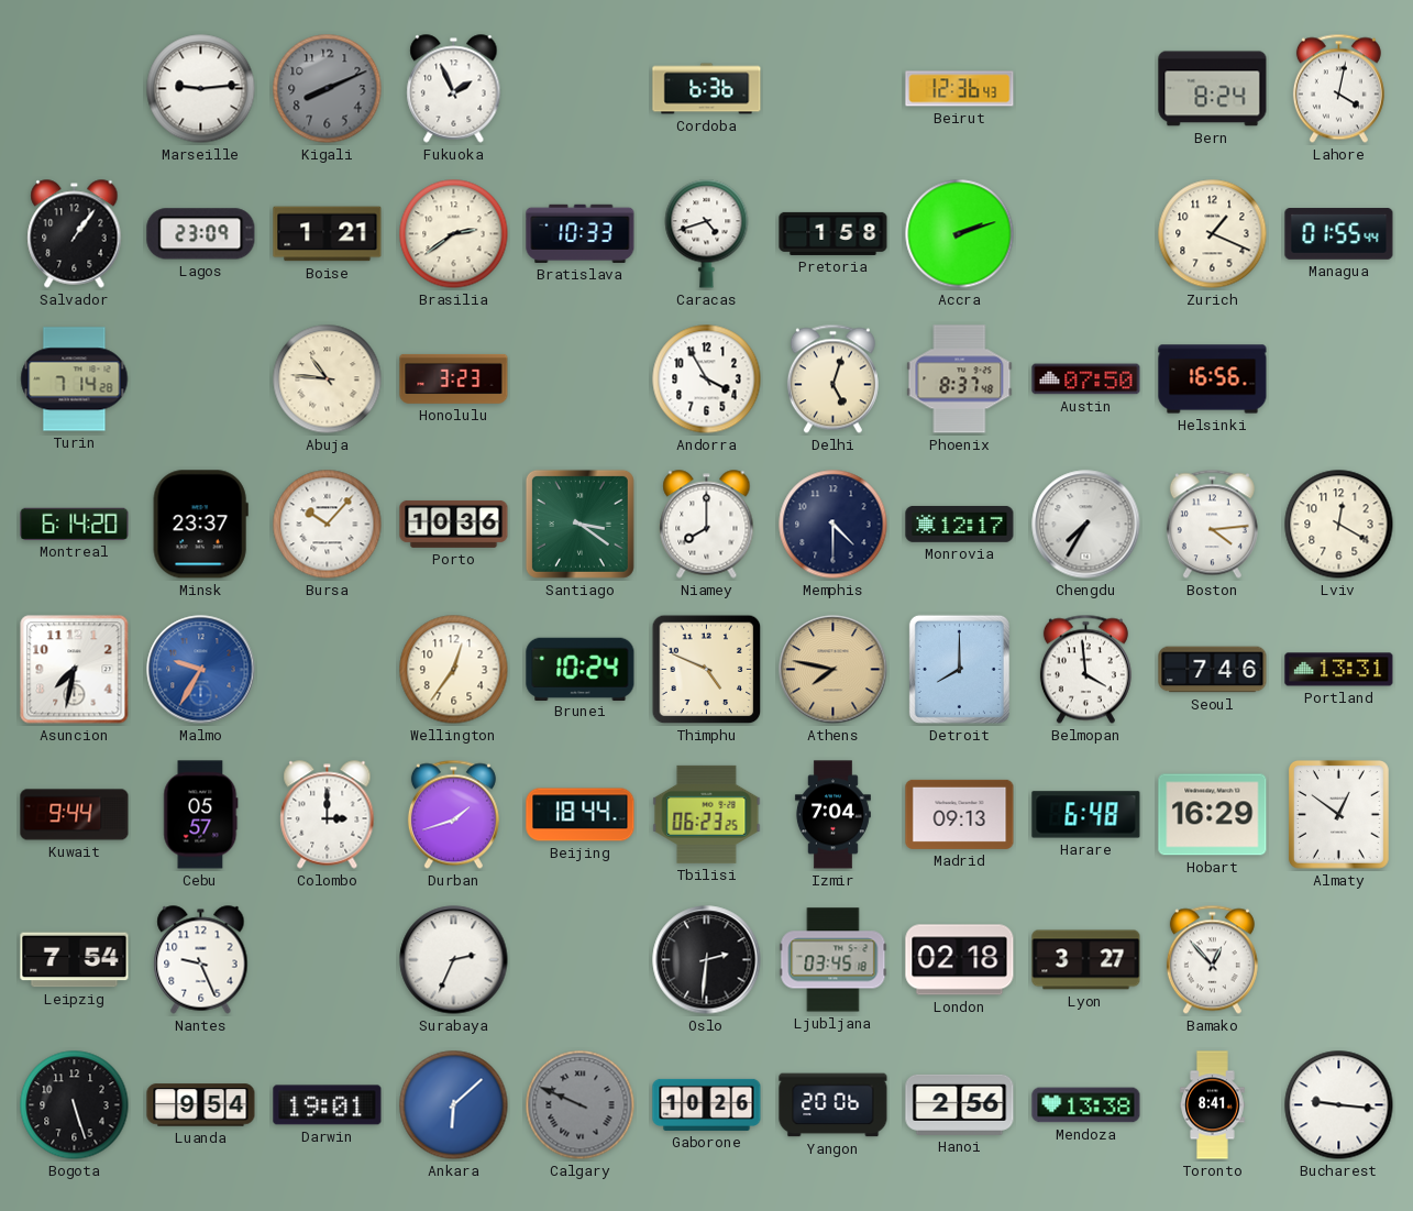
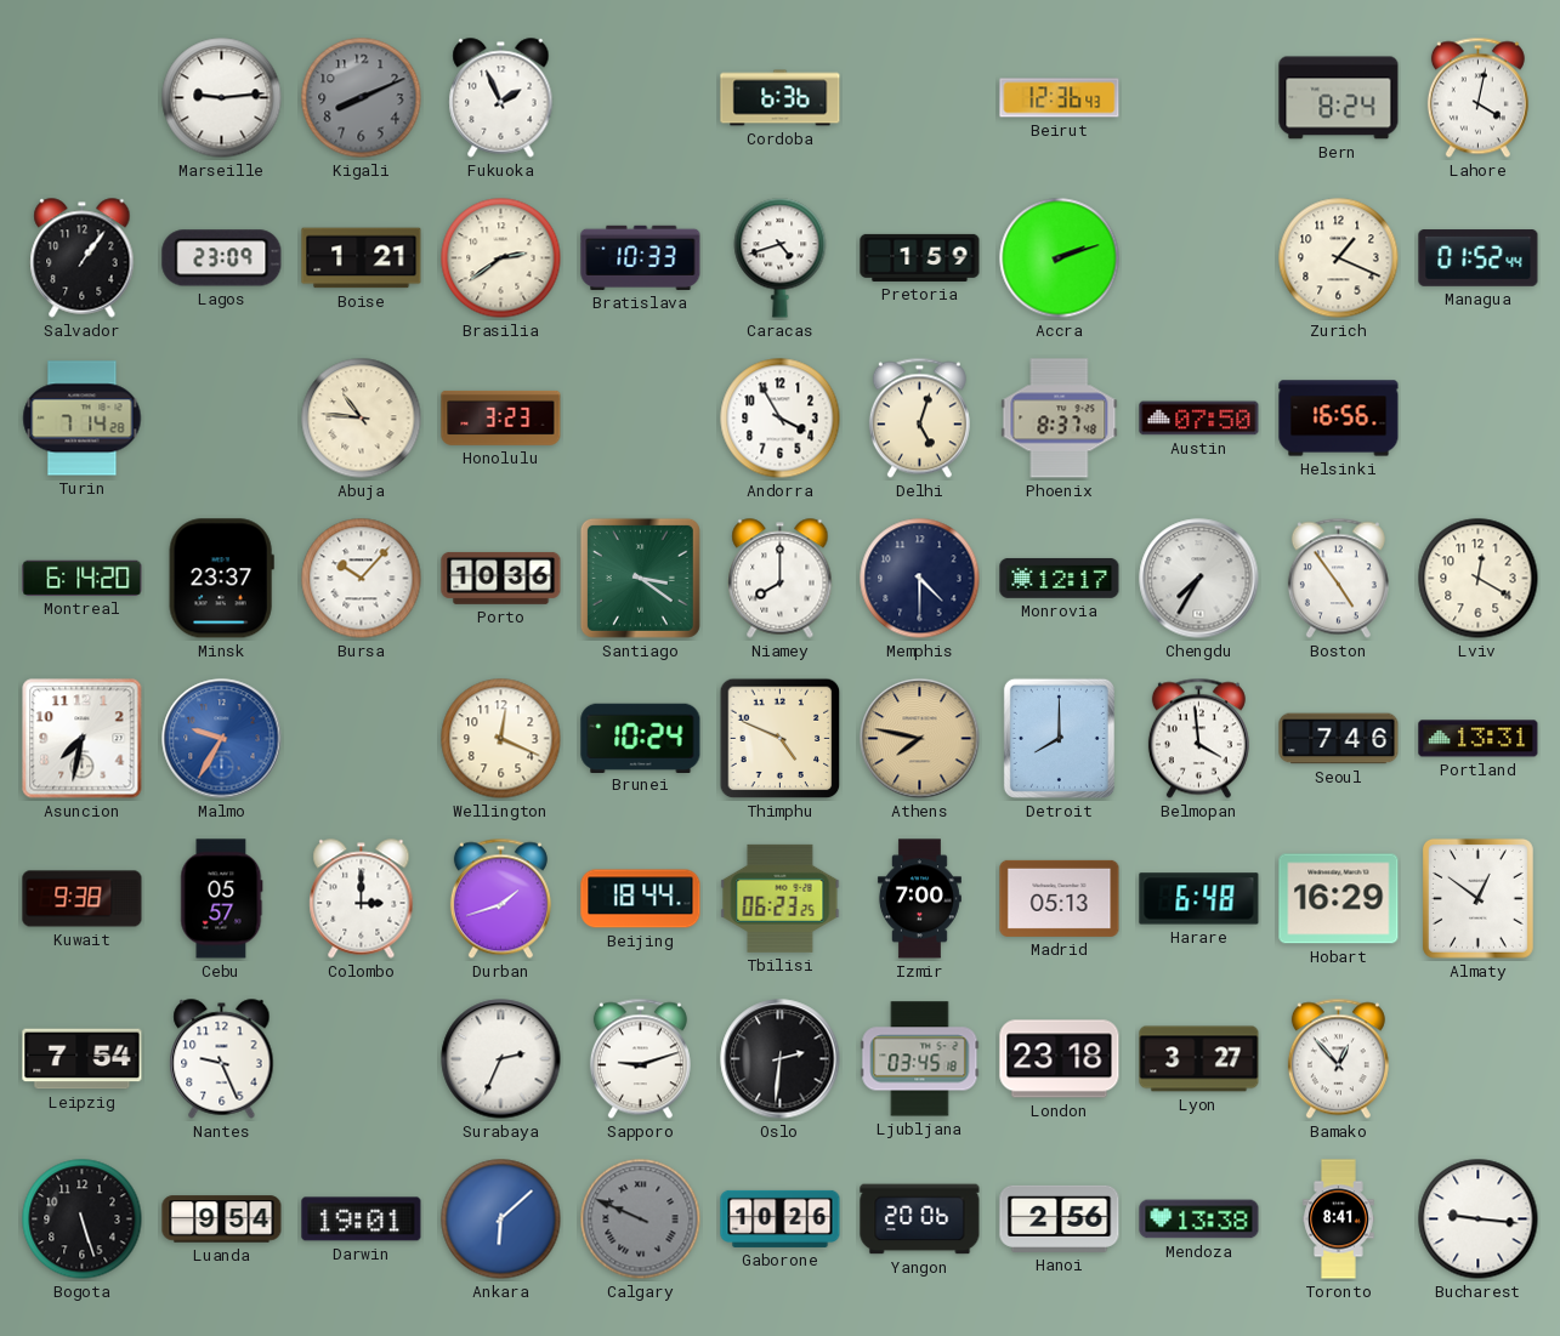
Pretoria: 1:58 -> 1:59 (920, 257)
Managua: 01:55 -> 01:52 (1479, 258)
Boston: 4:14 -> 4:54 (1338, 579)
Wellington: 12:36 -> 12:19 (501, 739)
Kuwait: 9:44 -> 9:38 (83, 899)
Izmir: 7:04 -> 7:00 (919, 899)
Madrid: 09:13 -> 05:13 (1060, 898)
Sapporo: none -> 9:12 (640, 1059)
London: 02:18 -> 23:18 (1060, 1059)
